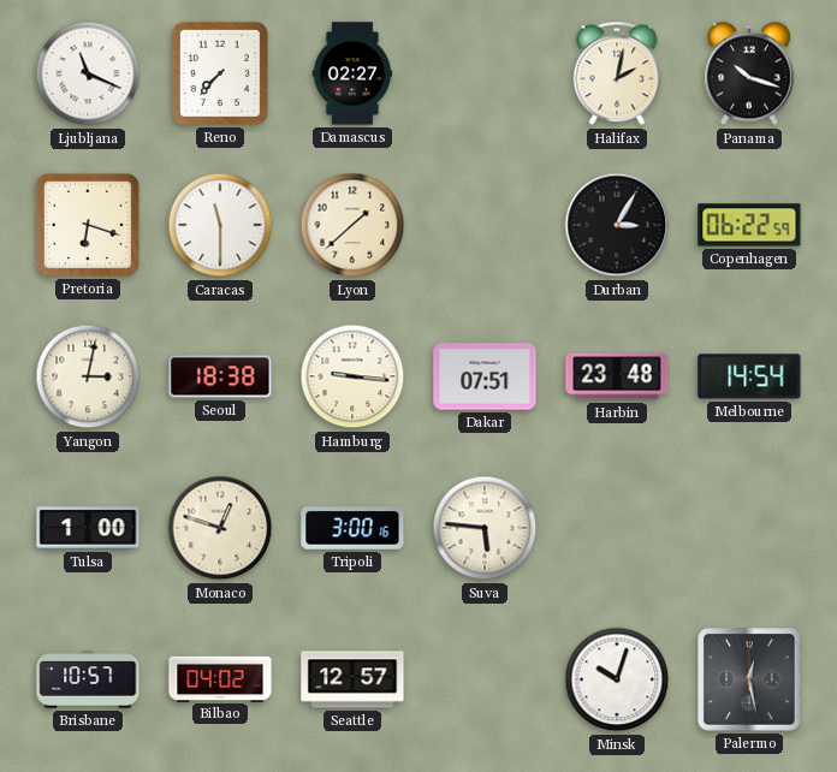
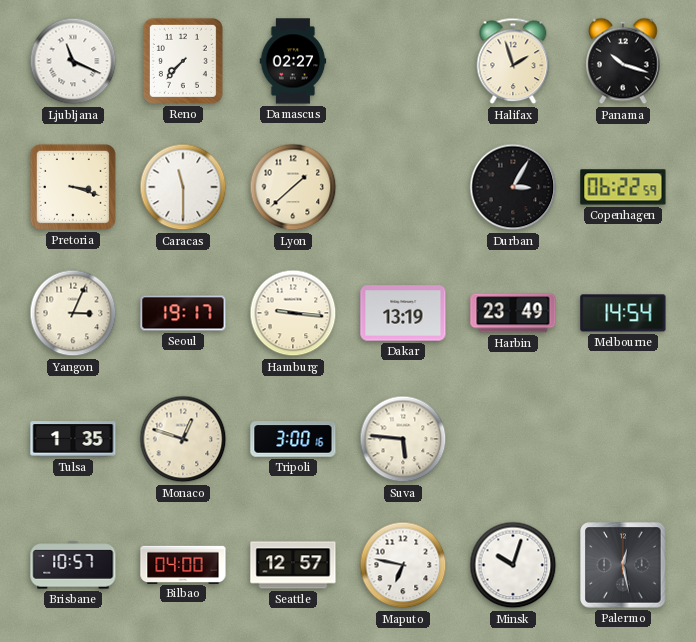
Halifax: 2:02 -> 1:57 (513, 61)
Pretoria: 6:18 -> 3:18 (73, 187)
Yangon: 3:02 -> 3:04 (73, 313)
Seoul: 18:38 -> 19:17 (183, 313)
Dakar: 07:51 -> 13:19 (403, 313)
Harbin: 23:48 -> 23:49 (513, 313)
Tulsa: 1:00 -> 1:35 (73, 439)
Bilbao: 04:02 -> 04:00 (183, 564)
Maputo: none -> 6:47 (403, 565)
